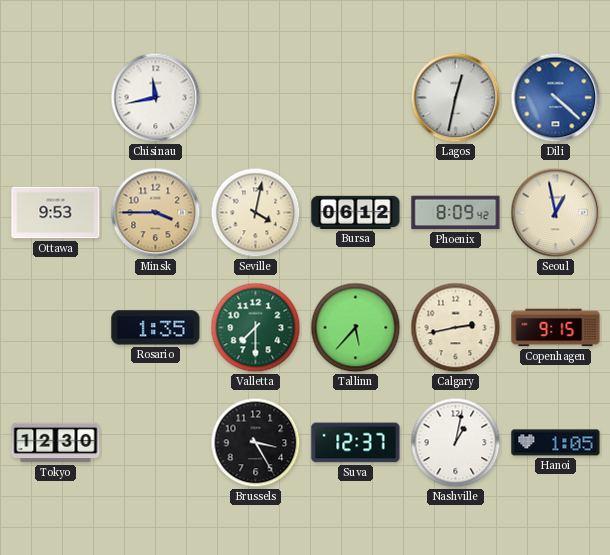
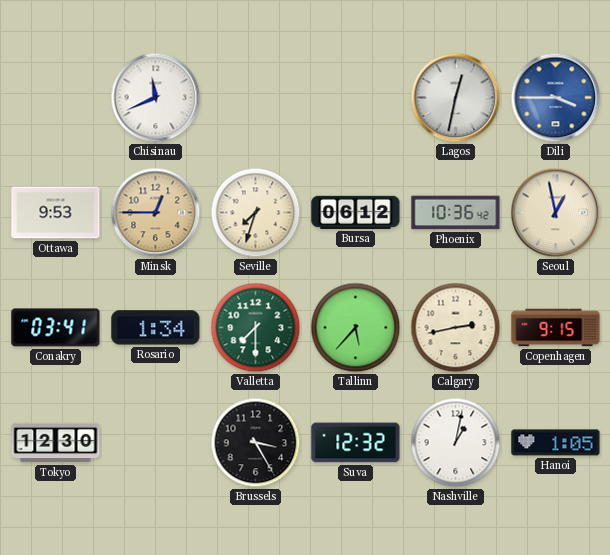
Chisinau: 11:43 -> 11:41 (156, 98)
Dili: 4:22 -> 3:45 (556, 98)
Minsk: 3:45 -> 12:45 (156, 213)
Seville: 4:02 -> 7:33 (256, 213)
Phoenix: 8:09 -> 10:36 (456, 213)
Conakry: none -> 03:41 (56, 328)
Rosario: 1:35 -> 1:34 (156, 328)
Suva: 12:37 -> 12:32 (356, 443)
